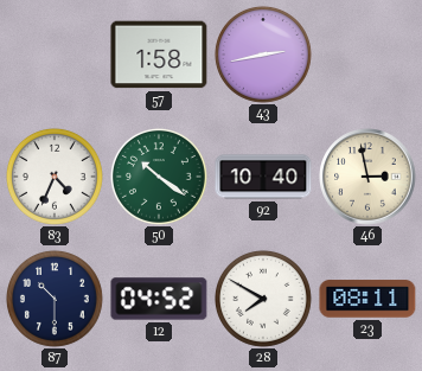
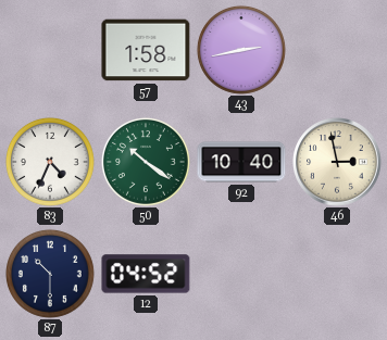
28: 7:50 -> none (263, 299)
23: 08:11 -> none (367, 299)
